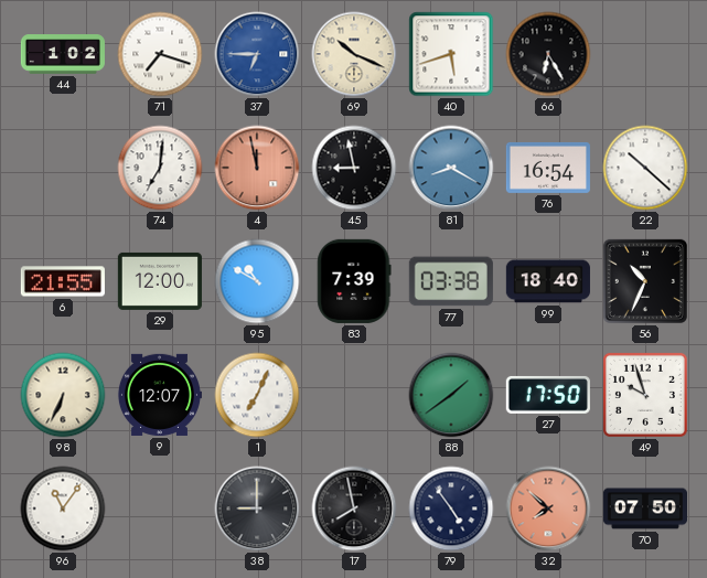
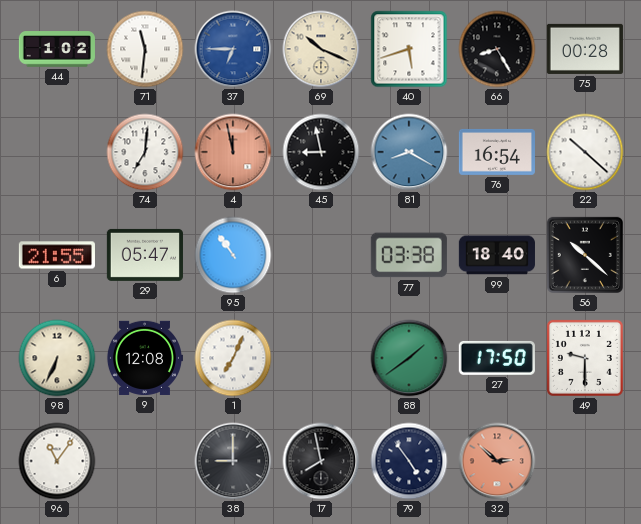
71: 7:18 -> 11:31 (145, 49)
66: 6:25 -> 8:25 (497, 49)
75: none -> 00:28 (585, 49)
29: 12:00 -> 05:47 (145, 255)
95: 10:50 -> 10:54 (233, 255)
83: 7:39 -> none (354, 281)
56: 10:34 -> 10:22 (585, 255)
9: 12:07 -> 12:08 (144, 358)
49: 9:57 -> 9:30 (585, 358)
32: 7:52 -> 2:52 (497, 461)
70: 07:50 -> none (644, 509)
